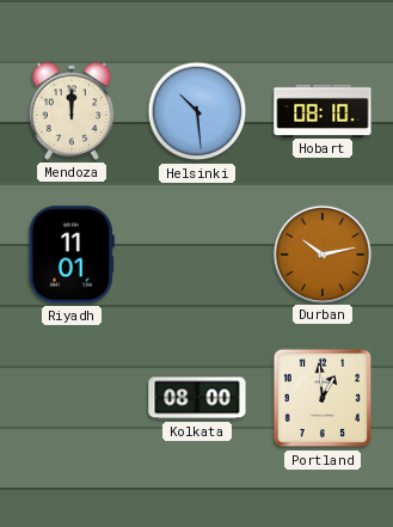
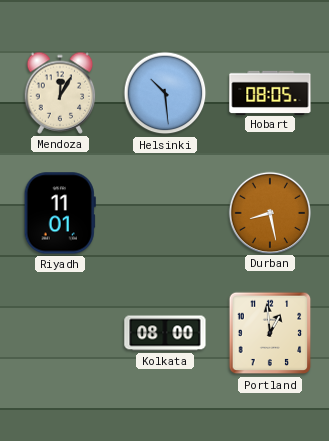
Mendoza: 12:00 -> 12:05 (60, 93)
Hobart: 08:10 -> 08:05 (270, 92)
Durban: 10:13 -> 8:28 (269, 212)
